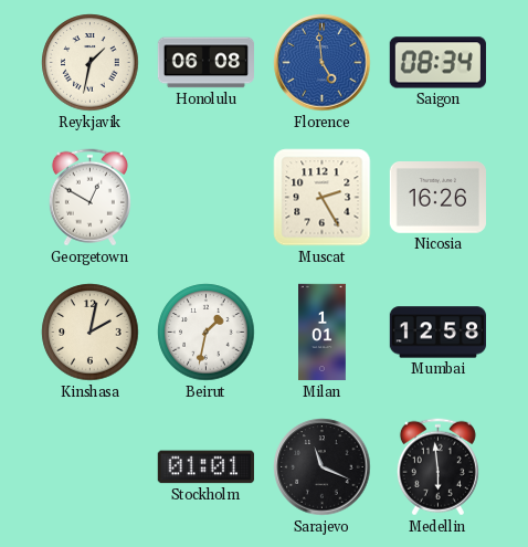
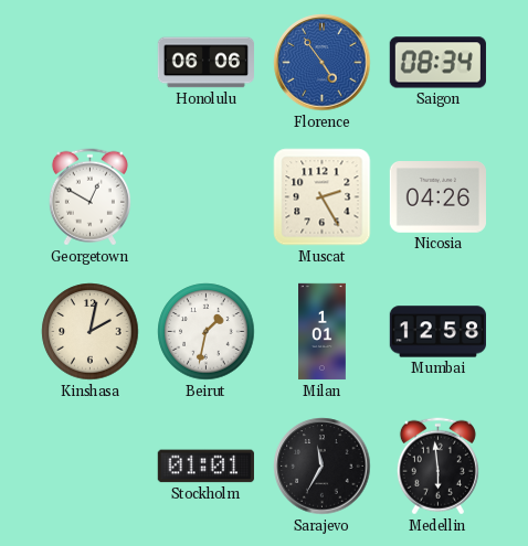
Reykjavik: 1:32 -> none (91, 63)
Honolulu: 06:08 -> 06:06 (205, 63)
Florence: 4:59 -> 4:54 (323, 63)
Nicosia: 16:26 -> 04:26 (437, 197)
Sarajevo: 11:19 -> 11:35 (323, 467)
